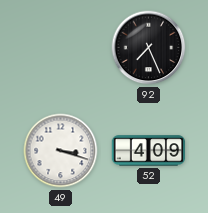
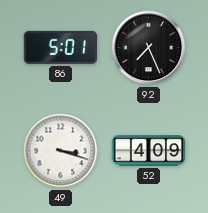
86: none -> 5:01 (61, 47)
